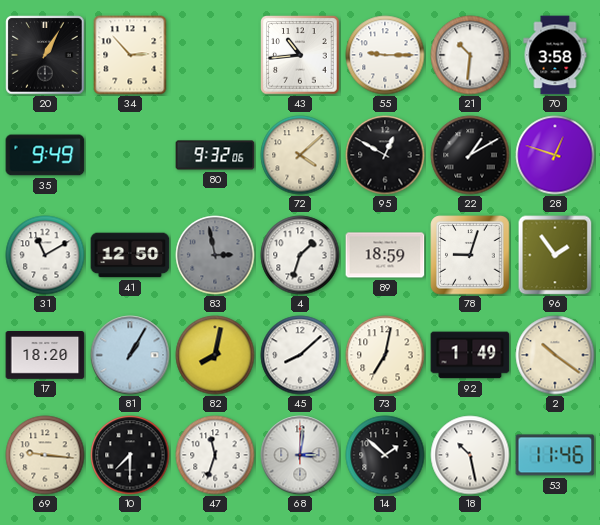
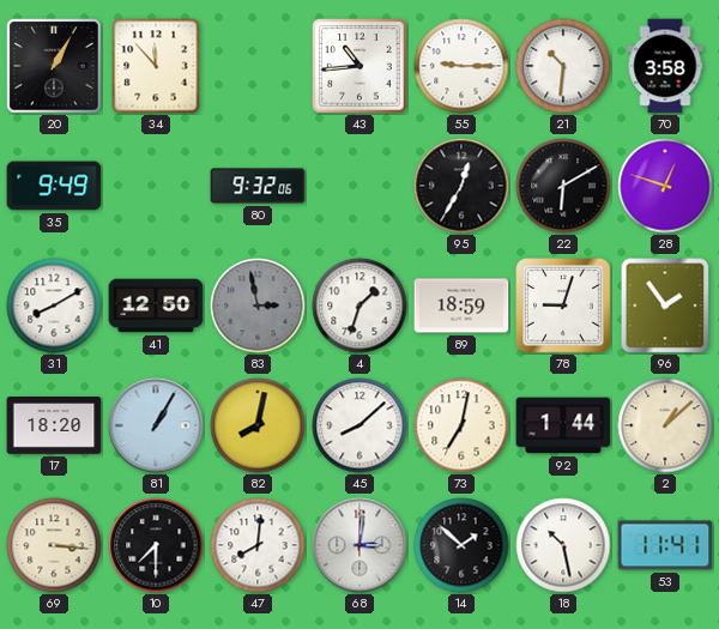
34: 2:53 -> 11:53 (156, 66)
72: 4:08 -> none (300, 155)
95: 12:50 -> 12:35 (461, 186)
22: 1:10 -> 6:10 (563, 186)
31: 11:10 -> 8:10 (54, 306)
92: 1:49 -> 1:44 (563, 425)
2: 10:21 -> 1:08 (665, 425)
69: 9:16 -> 3:16 (54, 545)
47: 11:33 -> 8:01 (258, 545)
53: 11:46 -> 11:41 (665, 545)
